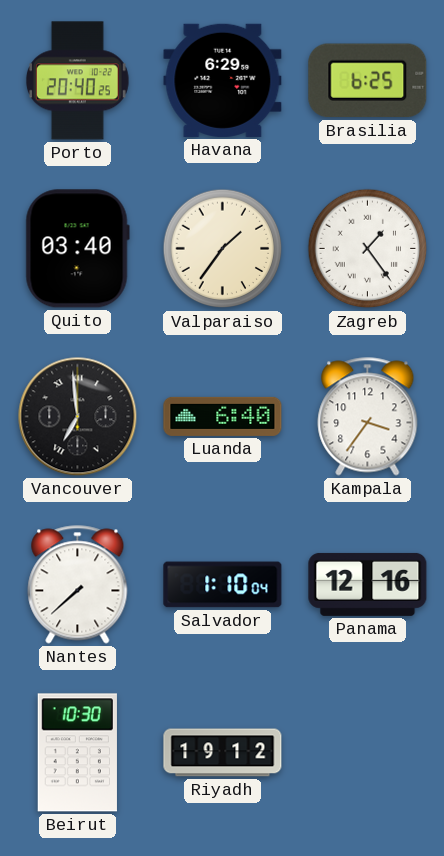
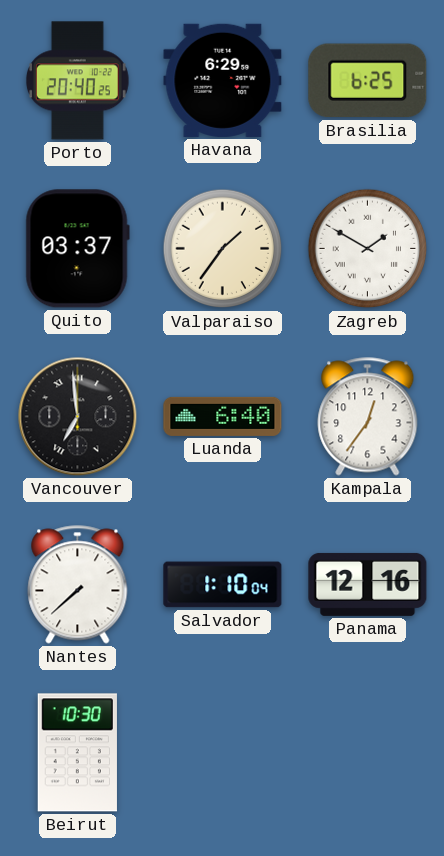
Quito: 03:40 -> 03:37 (77, 249)
Zagreb: 1:24 -> 1:50 (368, 249)
Kampala: 3:36 -> 12:36 (368, 417)
Riyadh: 19:12 -> none (223, 753)
